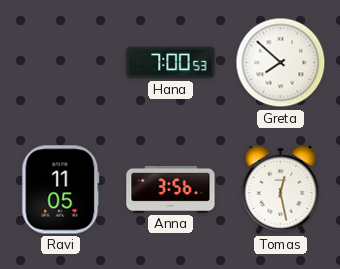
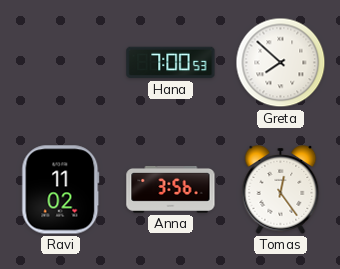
Ravi: 11:05 -> 11:02 (61, 190)
Tomas: 12:28 -> 12:24 (281, 190)
